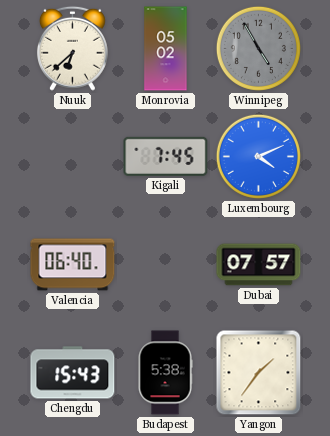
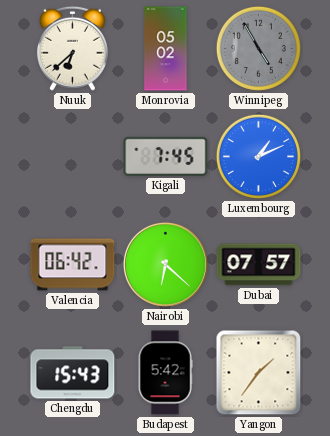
Luxembourg: 4:11 -> 1:11 (258, 156)
Valencia: 06:40 -> 06:42 (73, 265)
Nairobi: none -> 6:22 (165, 264)
Budapest: 5:38 -> 5:42 (165, 373)
